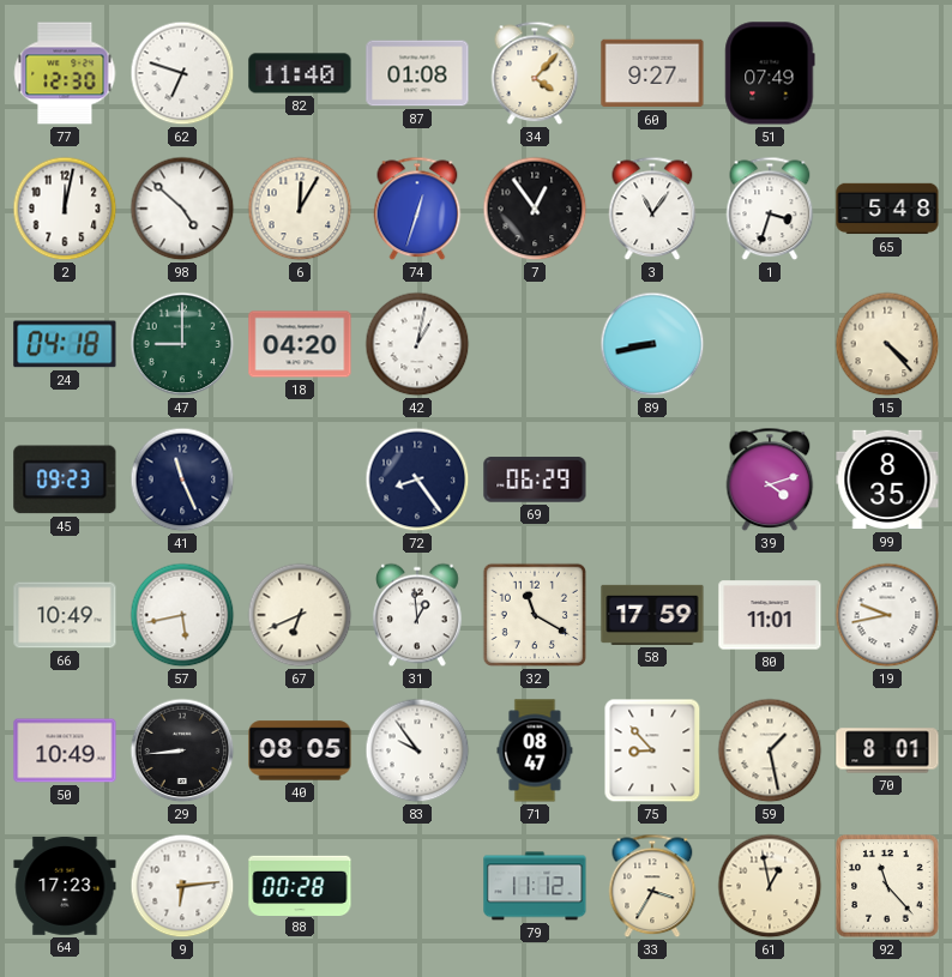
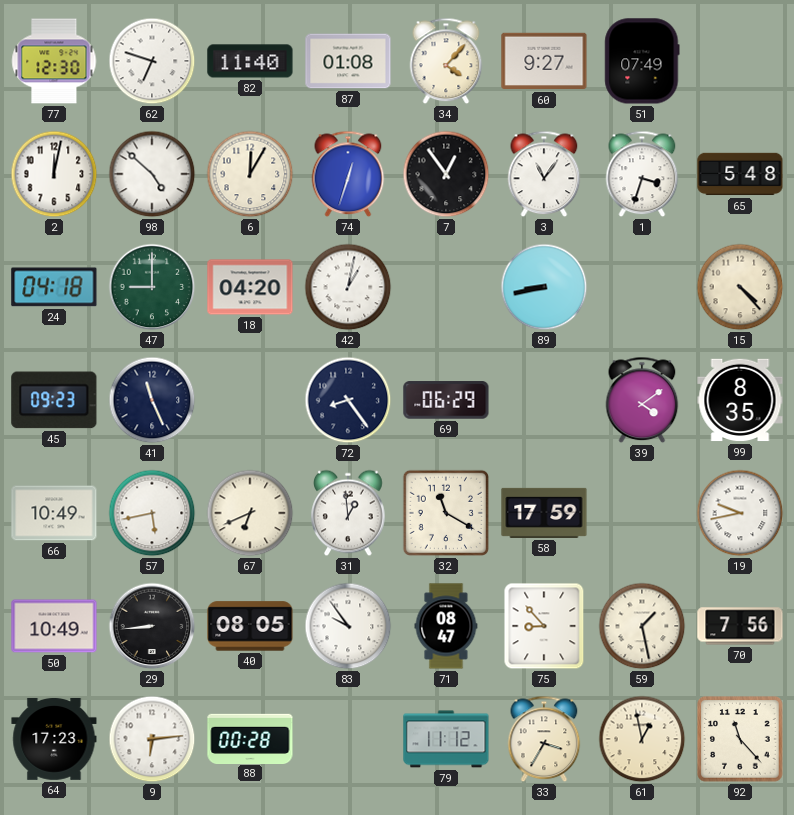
39: 4:12 -> 4:09 (642, 400)
80: 11:01 -> none (770, 615)
70: 8:01 -> 7:56 (740, 626)
